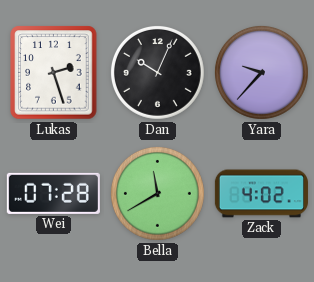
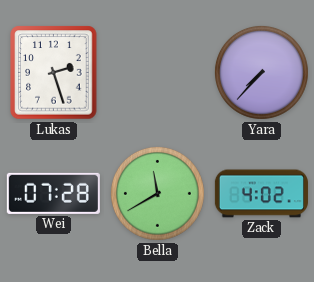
Dan: 10:04 -> none (157, 72)
Yara: 9:37 -> 7:37 (261, 72)
